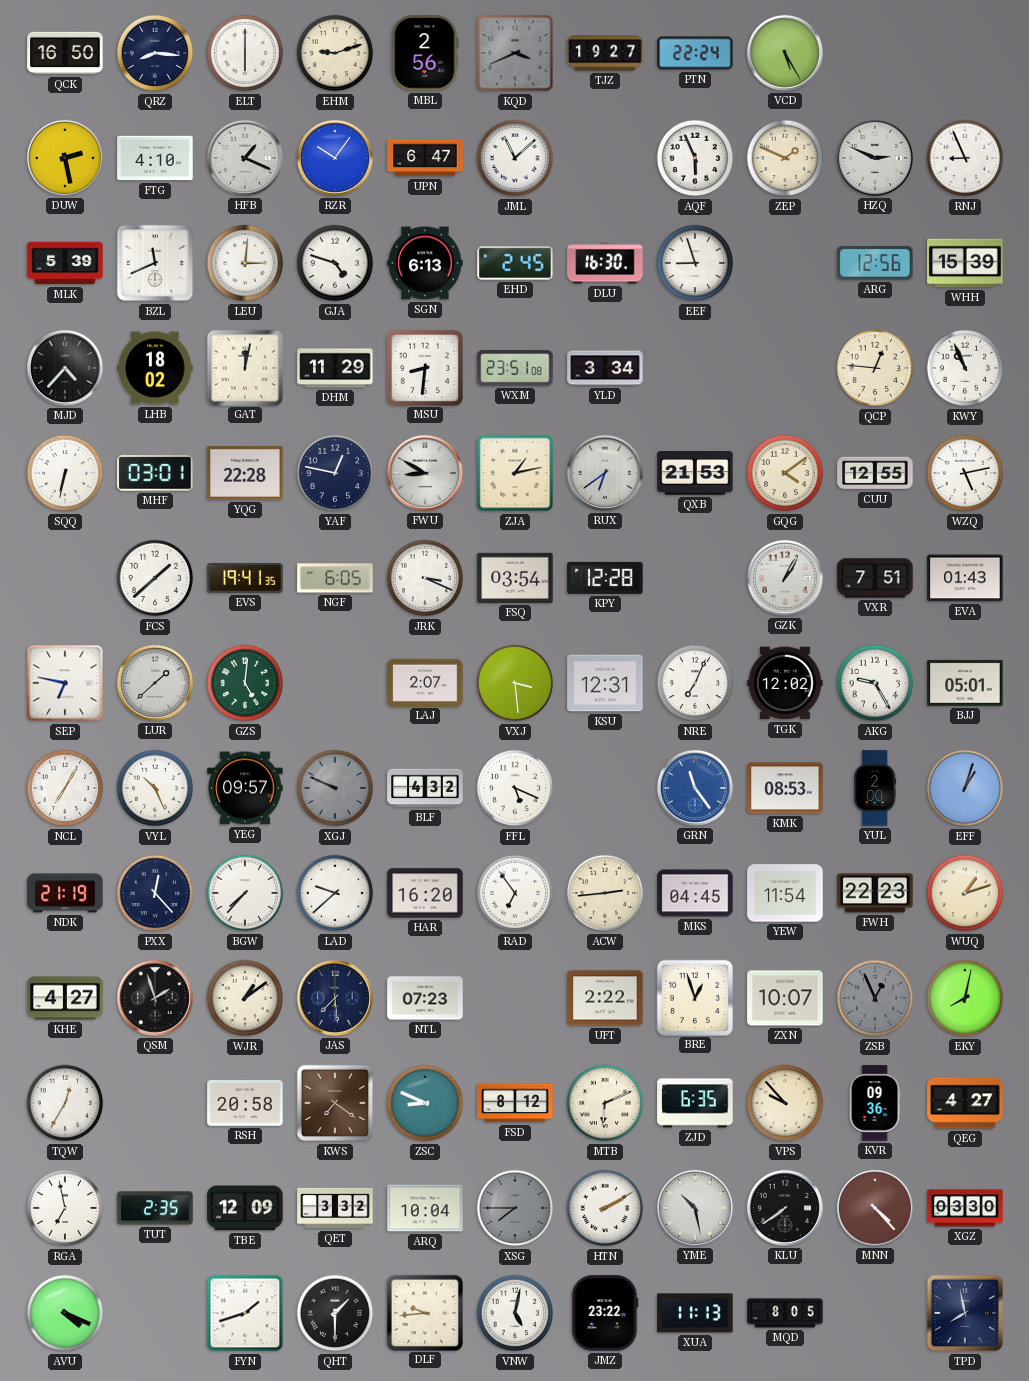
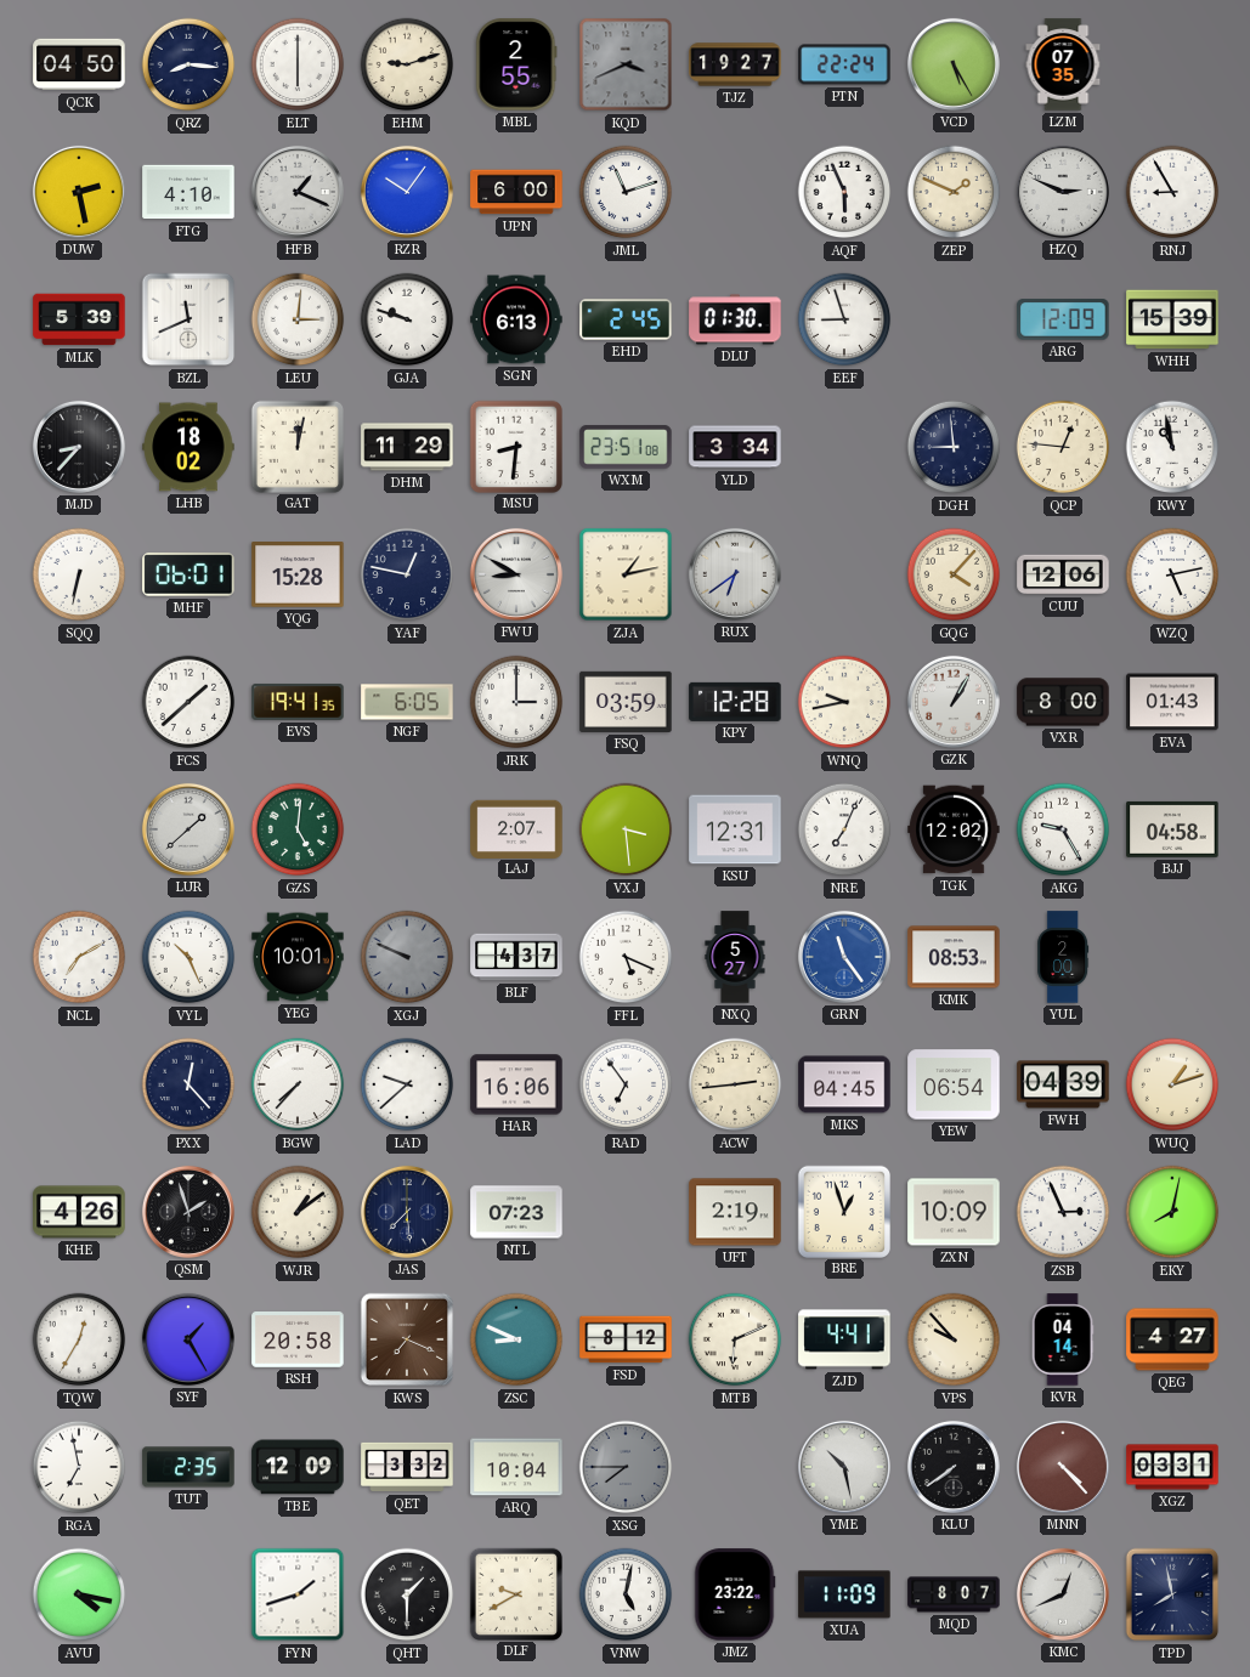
QCK: 16:50 -> 04:50 (79, 64)
MBL: 2:56 -> 2:55 (516, 64)
LZM: none -> 07:35 (1063, 64)
UPN: 6:47 -> 6:00 (516, 192)
JML: 11:08 -> 11:12 (626, 192)
RNJ: 8:56 -> 8:55 (1172, 192)
GJA: 4:48 -> 9:48 (407, 319)
DLU: 16:30 -> 01:30 (735, 319)
ARG: 12:56 -> 12:09 (1063, 319)
MJD: 4:37 -> 8:37 (79, 447)
DGH: none -> 8:59 (954, 447)
KWY: 10:56 -> 10:58 (1172, 447)
MHF: 03:01 -> 06:01 (188, 574)
YQG: 22:28 -> 15:28 (298, 574)
QXB: 21:53 -> none (695, 474)
GQG: 4:09 -> 4:07 (954, 574)
CUU: 12:55 -> 12:06 (1063, 574)
JRK: 3:19 -> 3:00 (516, 702)
FSQ: 03:54 -> 03:59 (626, 702)
WNQ: none -> 9:43 (844, 702)
VXR: 7:51 -> 8:00 (1063, 702)
SEP: 6:47 -> none (65, 683)
BJJ: 05:01 -> 04:58 (1172, 829)
NCL: 7:05 -> 7:10 (79, 957)
YEG: 09:57 -> 10:01 (298, 957)
BLF: 4:32 -> 4:37 (516, 957)
NXQ: none -> 5:27 (735, 957)
EFF: 1:03 -> none (965, 788)
NDK: 21:19 -> none (65, 893)
HAR: 16:20 -> 16:06 (516, 1084)
YEW: 11:54 -> 06:54 (954, 1084)
FWH: 22:23 -> 04:39 (1063, 1084)
KHE: 4:27 -> 4:26 (79, 1212)
UFT: 2:22 -> 2:19 (735, 1212)
ZXN: 10:07 -> 10:09 (954, 1212)
ZSB: 12:56 -> 2:56 (1063, 1212)
ZSB dial: grey -> white (1063, 1212)
SYF: none -> 1:25 (188, 1339)
KWS: 7:21 -> 7:19 (407, 1339)
ZJD: 6:35 -> 4:41 (844, 1339)
KVR: 09:36 -> 04:14 (1063, 1339)
HTN: 2:10 -> none (605, 1208)
XGZ: 03:30 -> 03:31 (1172, 1467)
AVU: 4:19 -> 4:17 (79, 1594)
DLF: 9:44 -> 9:40 (515, 1593)
XUA: 11:13 -> 11:09 (844, 1594)
MQD: 8:05 -> 8:07 (954, 1594)
KMC: none -> 12:41 (1063, 1594)
